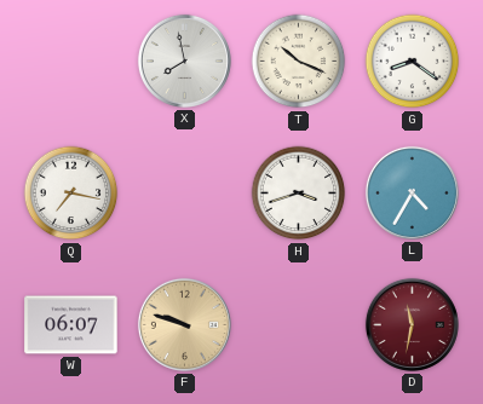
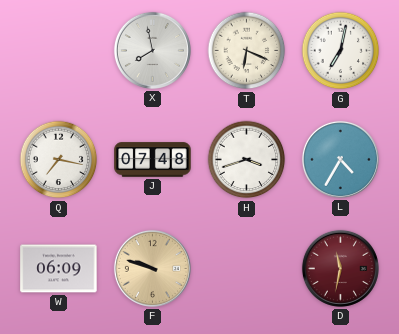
T: 10:19 -> 6:19 (247, 51)
G: 8:21 -> 7:02 (341, 51)
J: none -> 07:48 (153, 160)
W: 06:07 -> 06:09 (59, 269)
